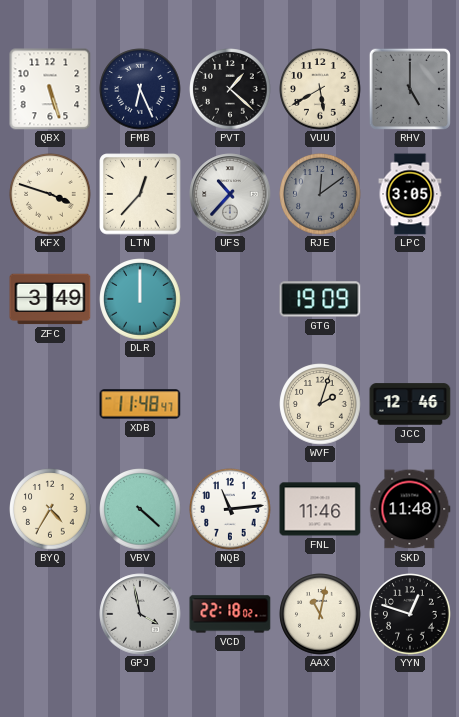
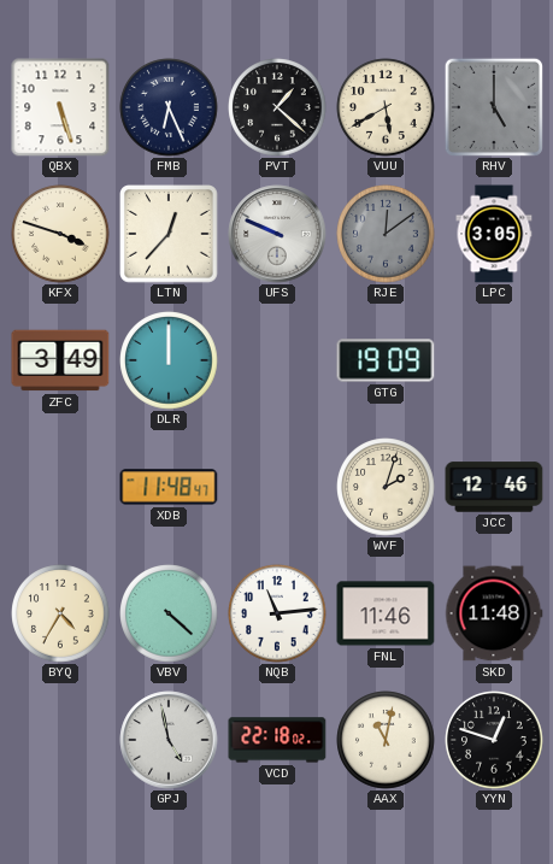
UFS: 10:37 -> 9:49 (277, 234)
GPJ: 3:58 -> 4:58 (169, 740)
